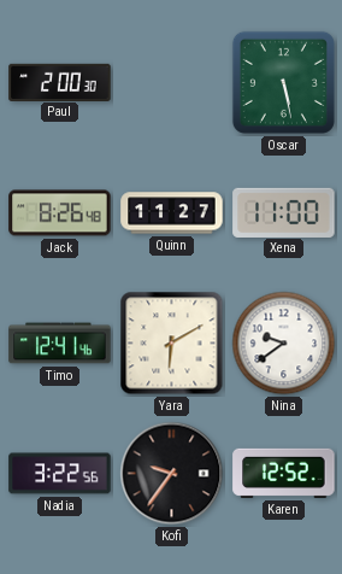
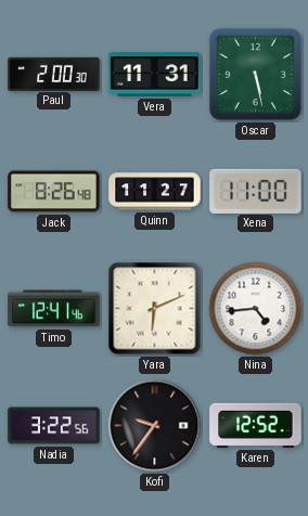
Vera: none -> 11:31 (155, 75)
Yara: 6:10 -> 6:11 (155, 309)
Nina: 9:39 -> 4:44 (256, 309)
